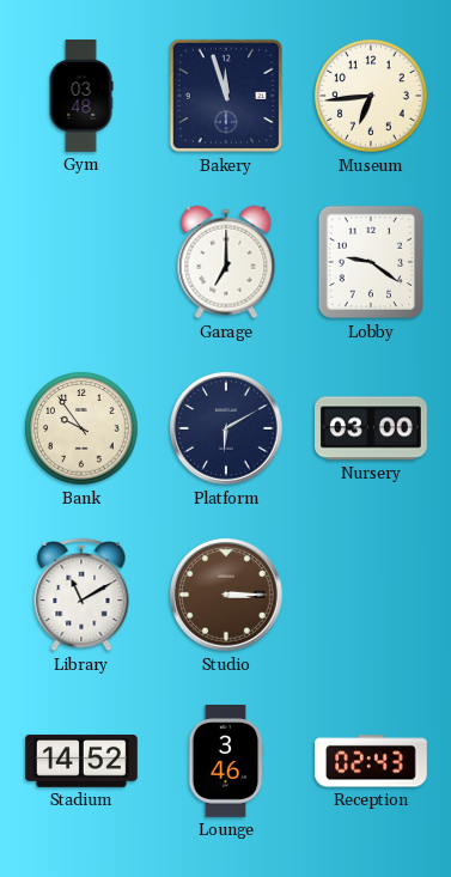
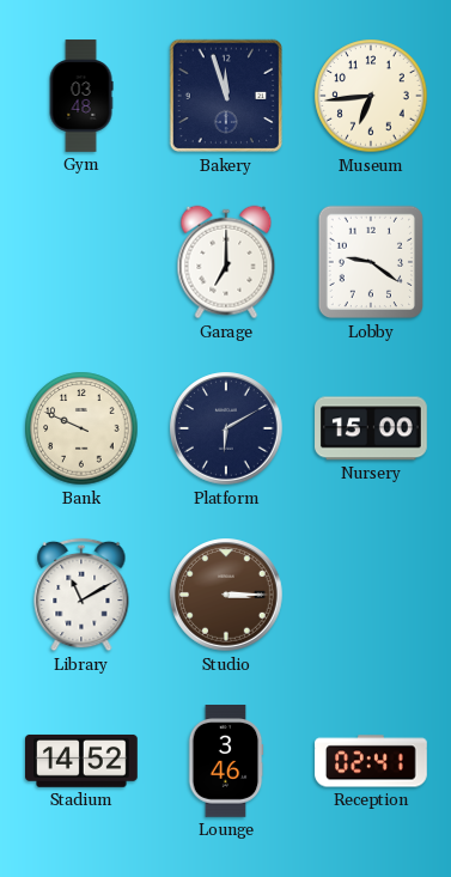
Bank: 9:54 -> 9:49 (81, 428)
Nursery: 03:00 -> 15:00 (372, 428)
Reception: 02:43 -> 02:41 (371, 761)
